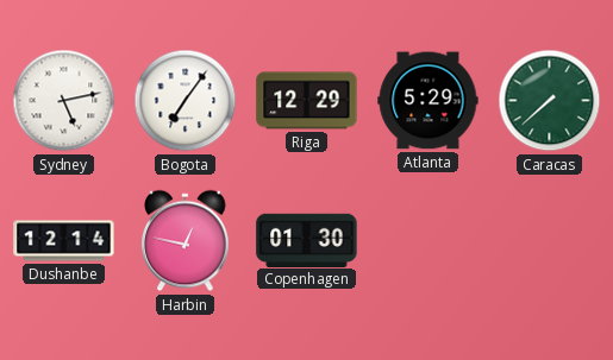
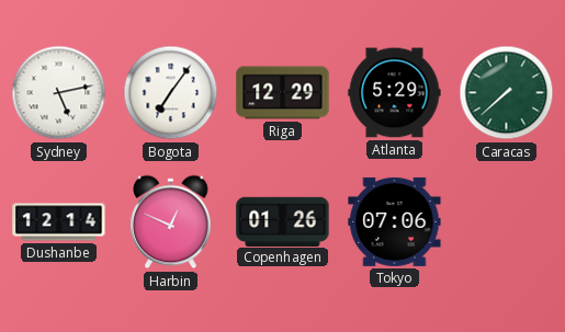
Harbin: 12:47 -> 12:49 (171, 222)
Copenhagen: 01:30 -> 01:26 (283, 221)
Tokyo: none -> 07:06 (395, 221)
